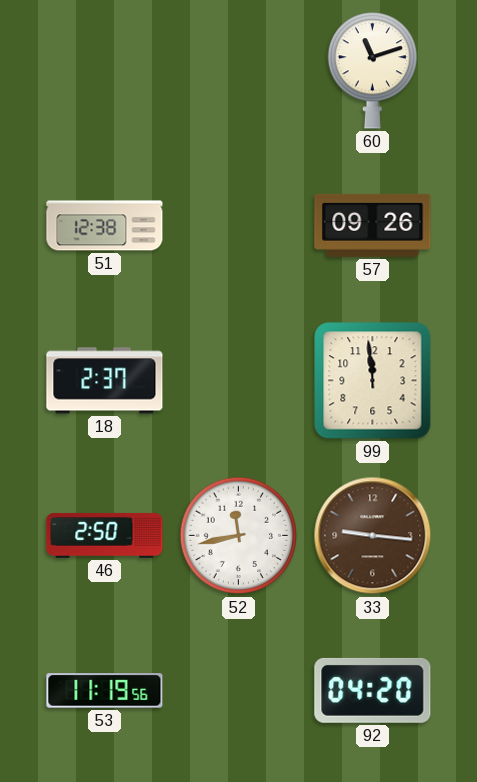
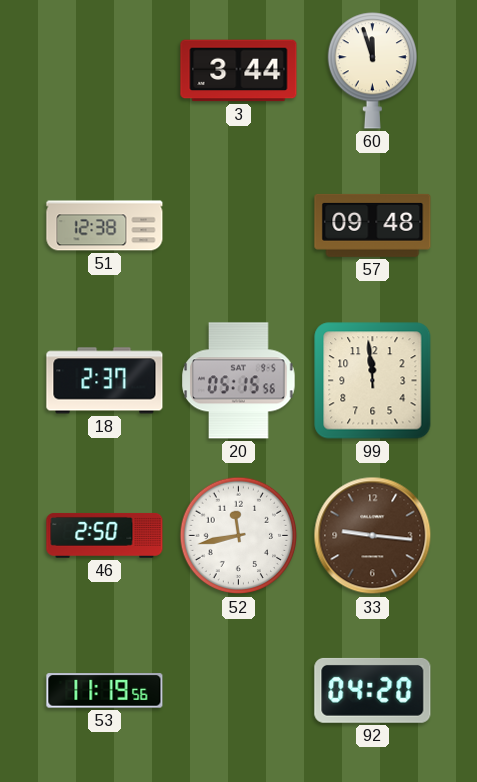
3: none -> 3:44 (239, 71)
60: 11:12 -> 11:57 (372, 71)
57: 09:26 -> 09:48 (373, 225)
20: none -> 05:15 (239, 381)
